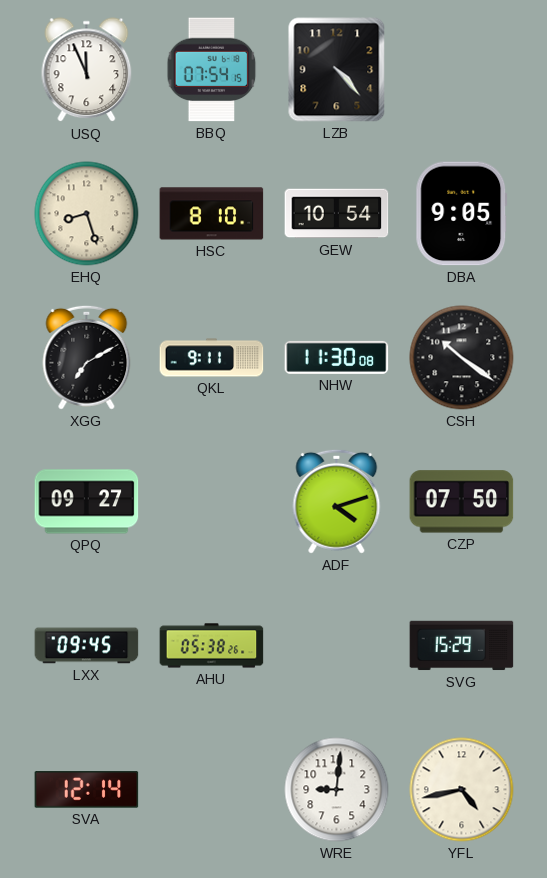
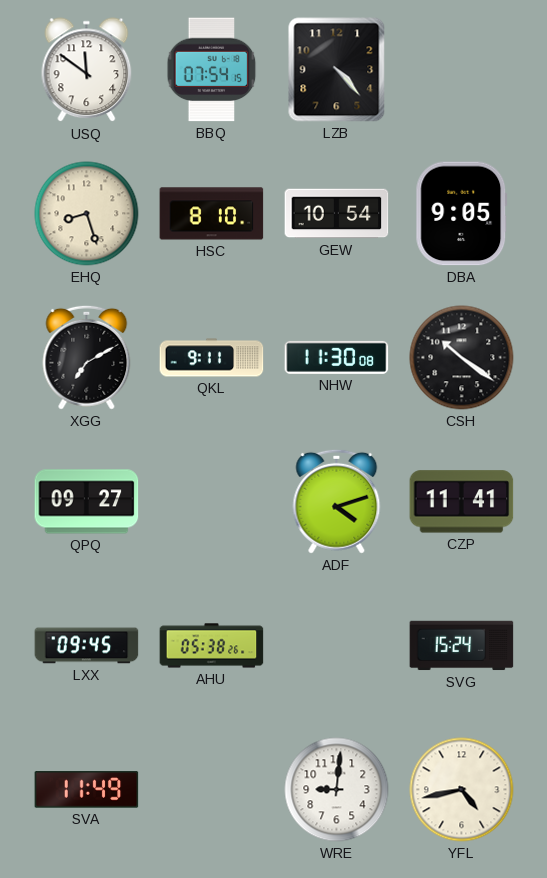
USQ: 11:56 -> 11:51 (87, 70)
CZP: 07:50 -> 11:41 (462, 502)
SVG: 15:29 -> 15:24 (462, 646)
SVA: 12:14 -> 11:49 (87, 790)
